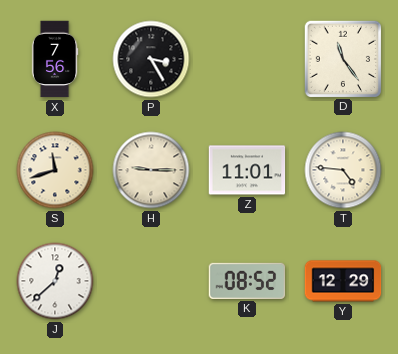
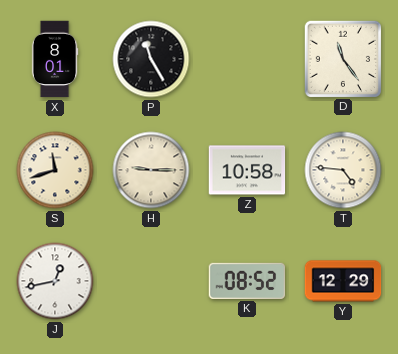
X: 7:56 -> 8:01 (55, 59)
P: 3:25 -> 11:25 (151, 59)
Z: 11:01 -> 10:58 (247, 170)
J: 12:38 -> 12:43 (55, 281)
